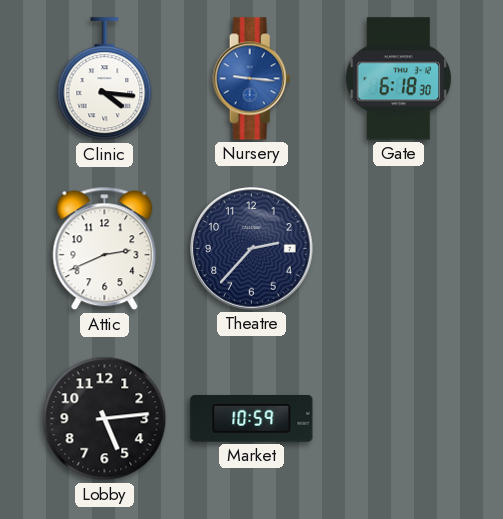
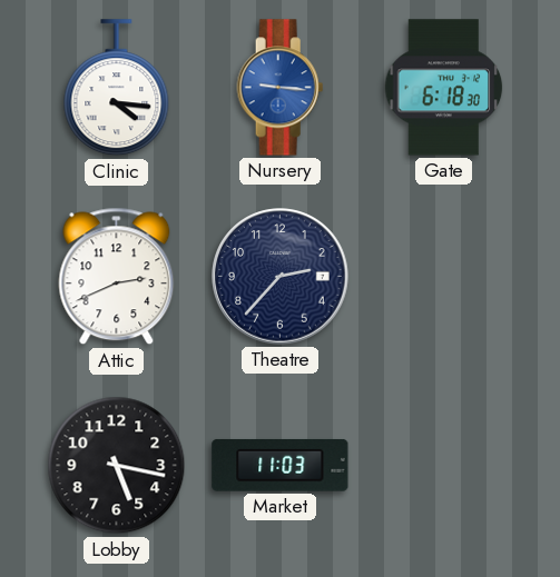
Lobby: 5:14 -> 5:17 (117, 466)
Market: 10:59 -> 11:03 (281, 465)
